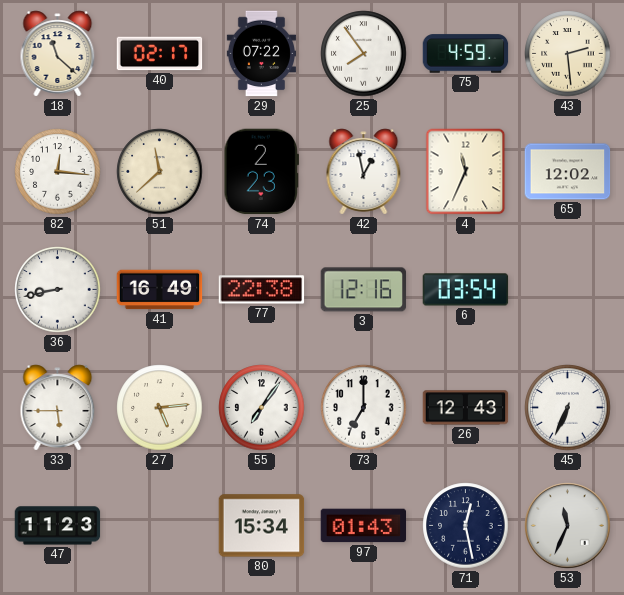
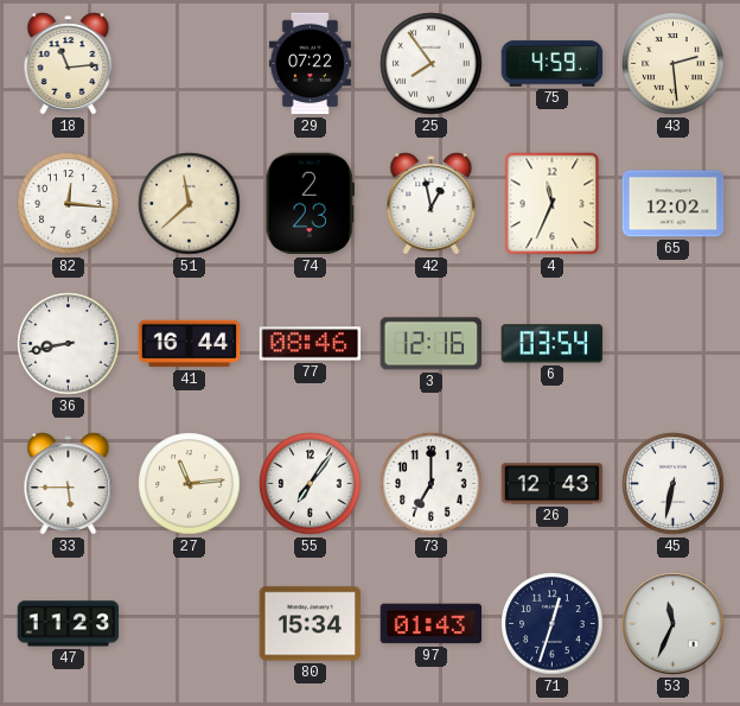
18: 11:22 -> 11:14 (69, 64)
40: 02:17 -> none (160, 54)
41: 16:49 -> 16:44 (190, 344)
77: 22:38 -> 08:46 (311, 344)
27: 5:14 -> 11:14 (190, 484)
45: 6:34 -> 6:32 (674, 484)
71: 12:28 -> 12:33 (553, 624)
